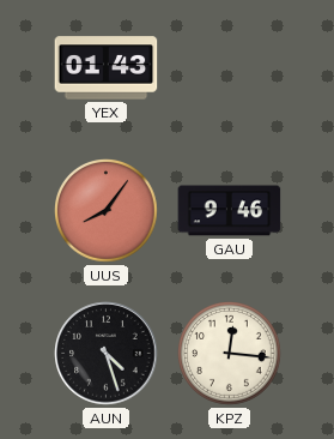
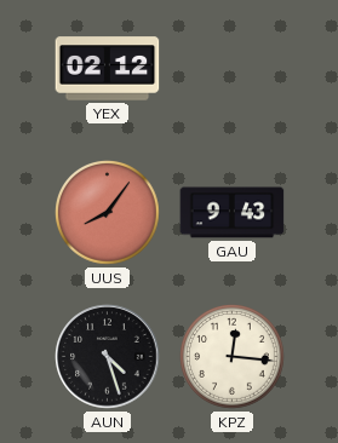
YEX: 01:43 -> 02:12 (108, 69)
GAU: 9:46 -> 9:43 (233, 213)
